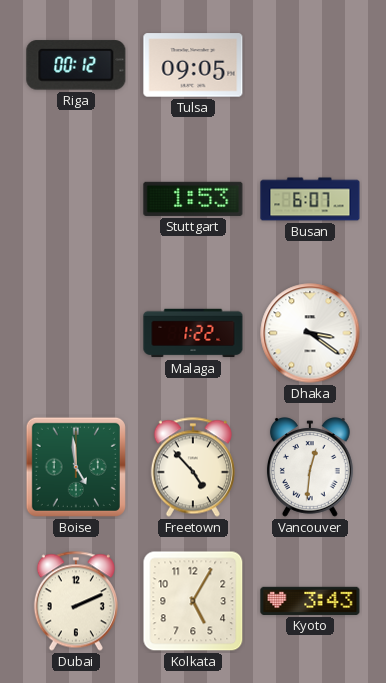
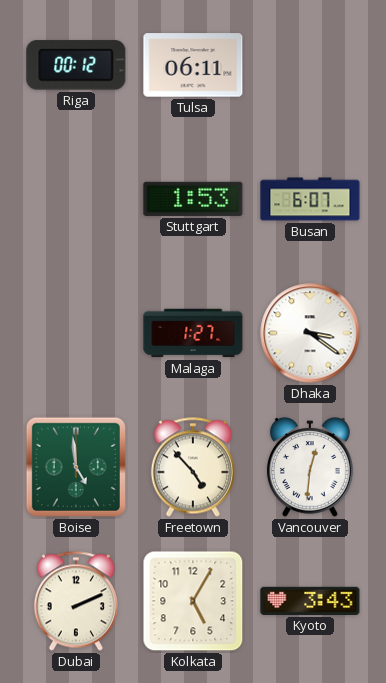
Tulsa: 09:05 -> 06:11 (193, 65)
Malaga: 1:22 -> 1:27 (193, 333)
